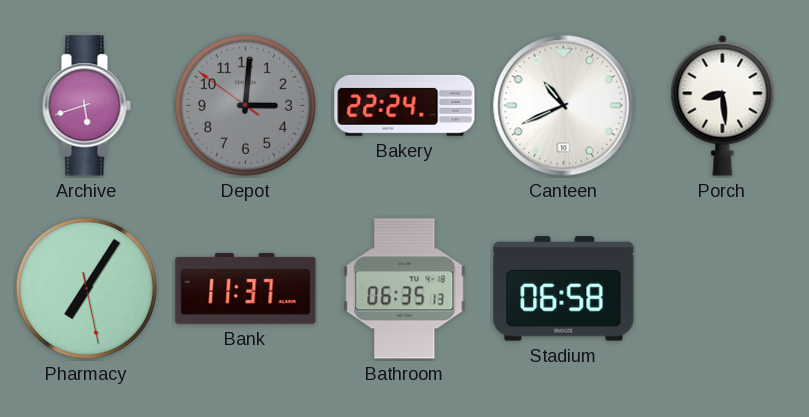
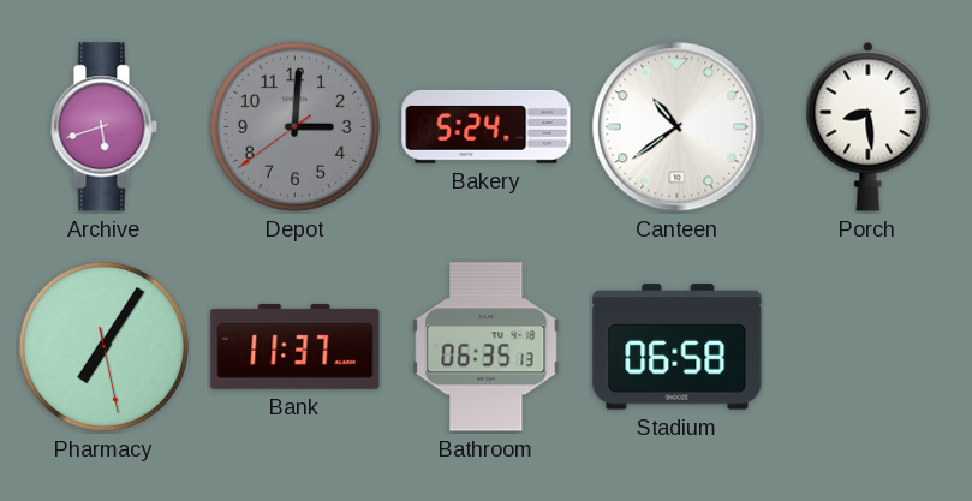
Depot: 3:00:51 -> 3:00:39 (294, 126)
Bakery: 22:24 -> 5:24 (487, 126)
Canteen: 10:41 -> 10:39 (678, 127)
